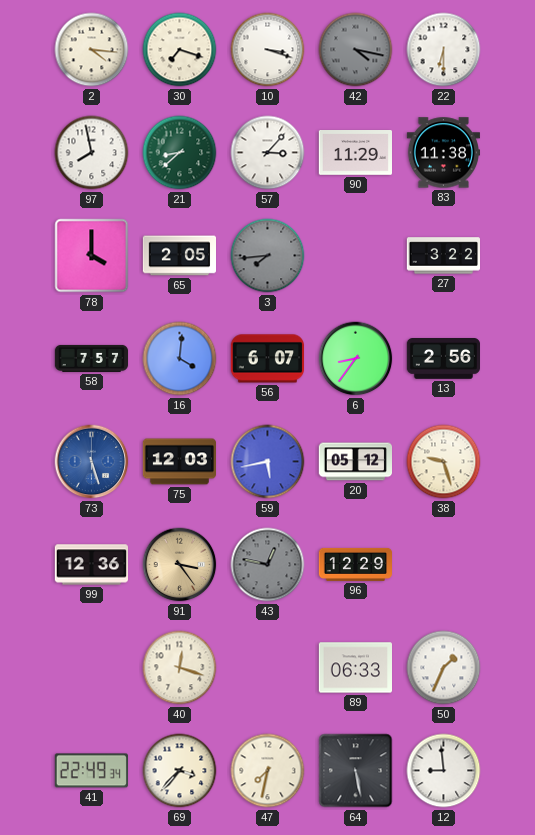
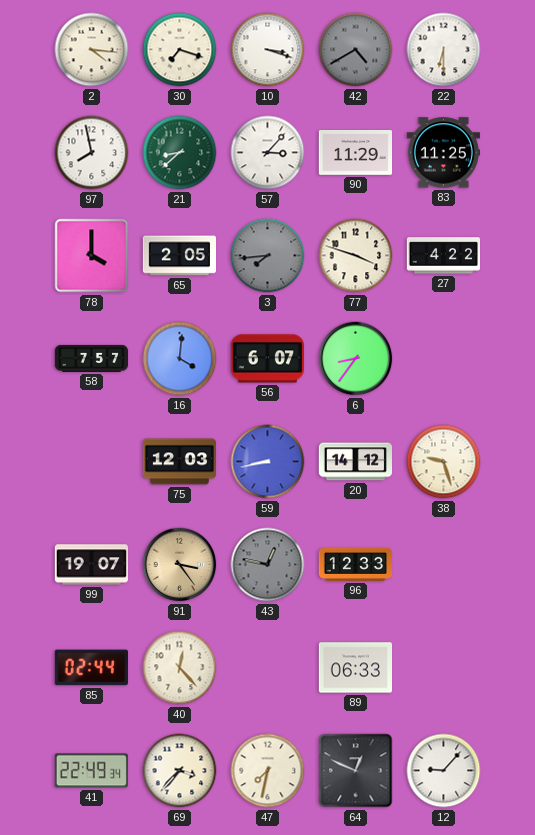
42: 4:17 -> 4:40 (356, 50)
83: 11:38 -> 11:25 (443, 153)
77: none -> 3:48 (356, 256)
27: 3:22 -> 4:22 (443, 256)
13: 2:56 -> none (443, 359)
73: 5:27 -> none (92, 462)
59: 5:43 -> 8:43 (268, 462)
20: 05:12 -> 14:12 (355, 462)
99: 12:36 -> 19:07 (91, 565)
96: 12:29 -> 12:33 (356, 564)
85: none -> 02:44 (91, 668)
40: 12:18 -> 12:23 (180, 668)
50: 1:34 -> none (444, 668)
64: 5:28 -> 12:49 (356, 771)
12: 8:59 -> 9:07 (444, 771)
